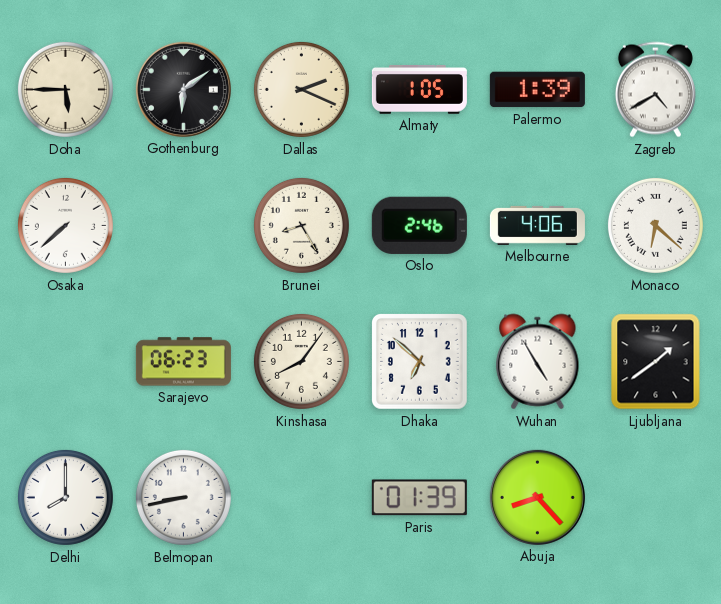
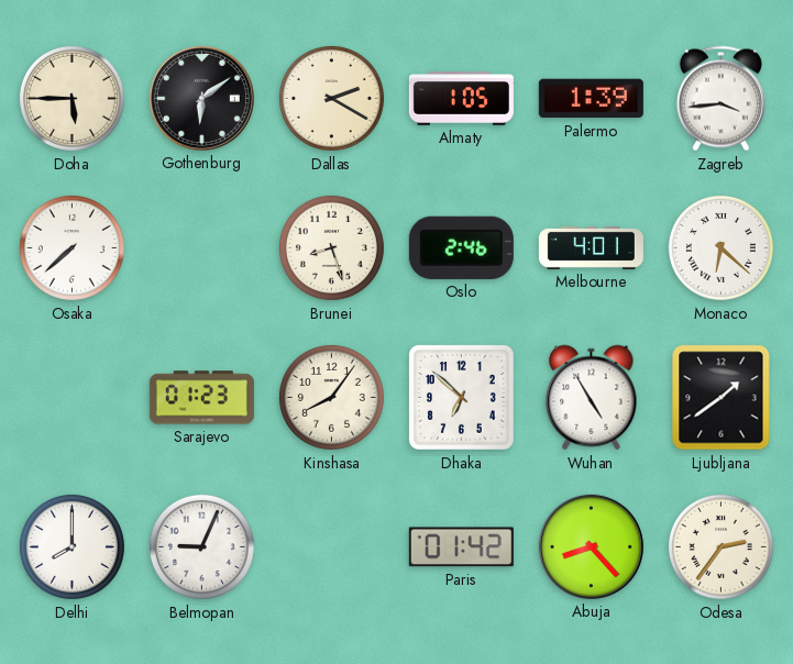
Dallas: 2:19 -> 2:20 (331, 98)
Zagreb: 4:40 -> 3:44 (720, 99)
Brunei: 8:25 -> 8:27 (331, 247)
Melbourne: 4:06 -> 4:01 (591, 247)
Sarajevo: 06:23 -> 01:23 (201, 398)
Belmopan: 8:43 -> 9:04 (201, 546)
Paris: 01:39 -> 01:42 (461, 547)
Odesa: none -> 2:36 (720, 546)
